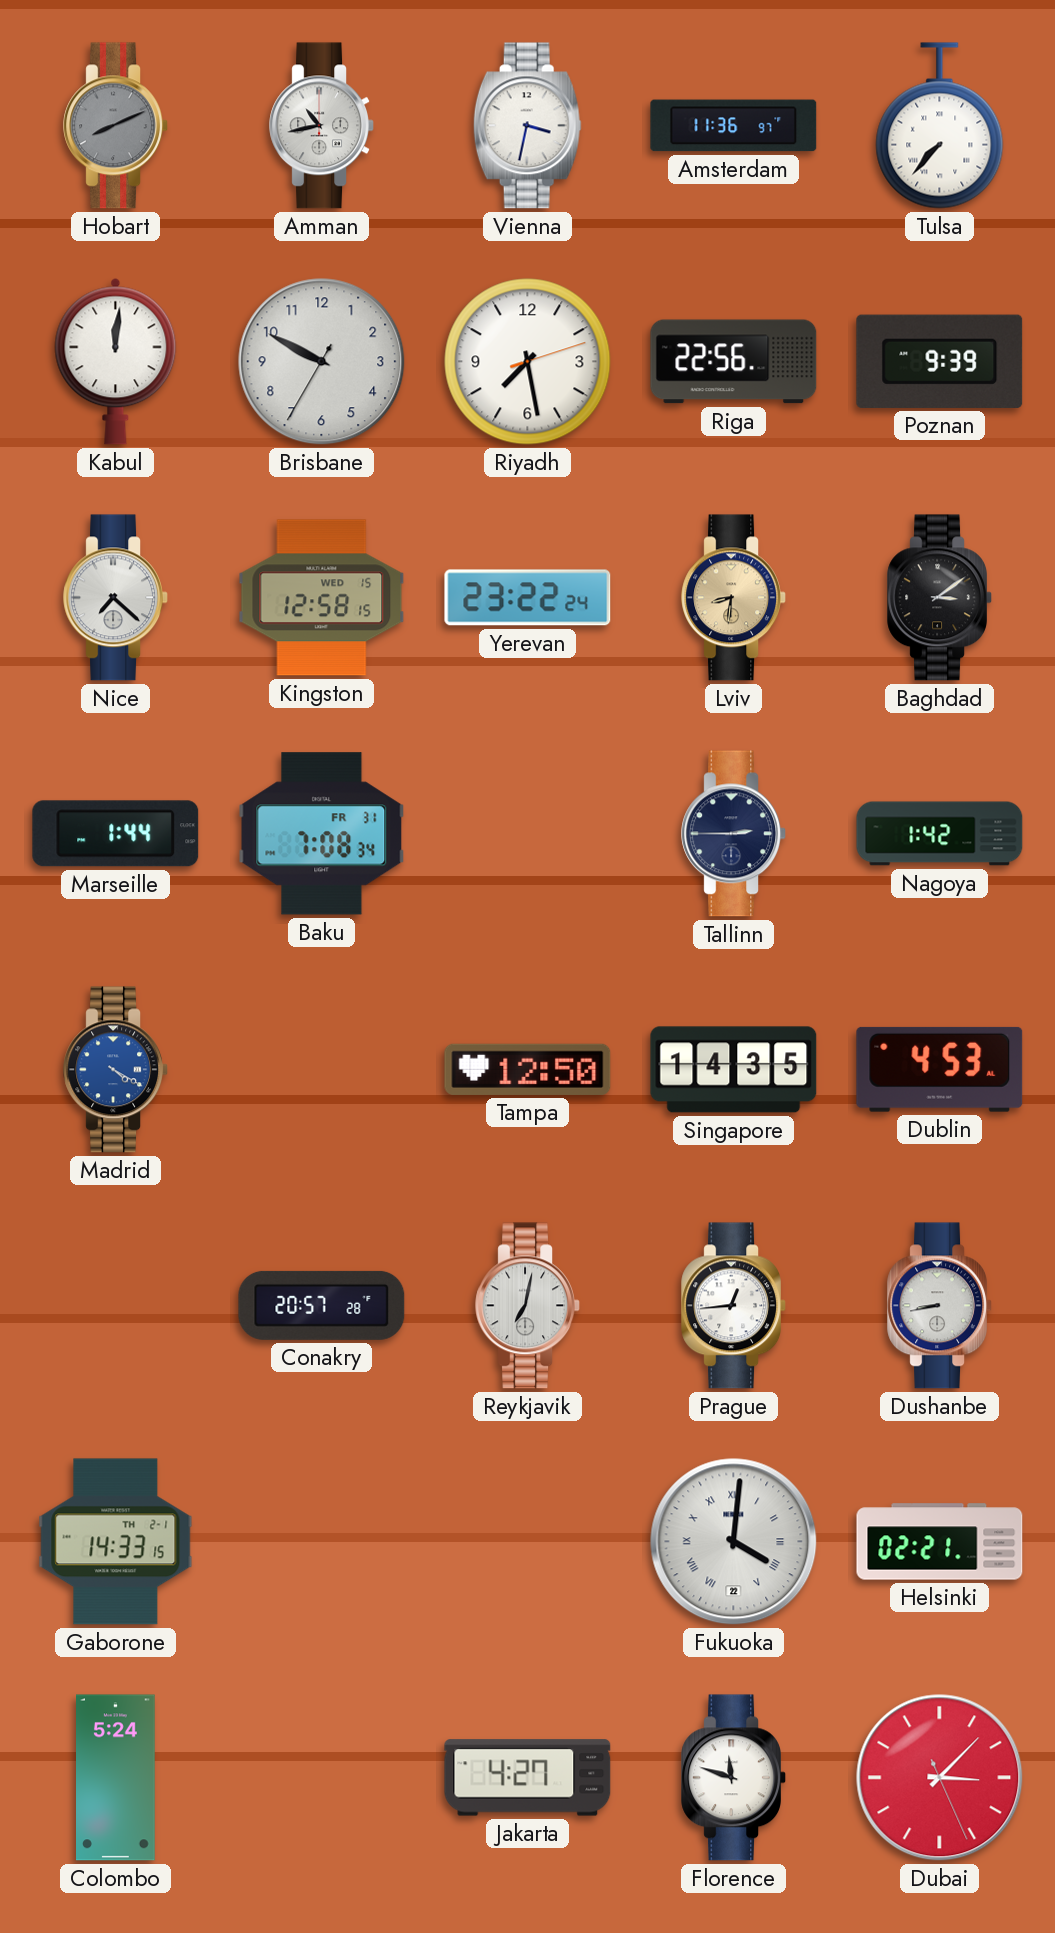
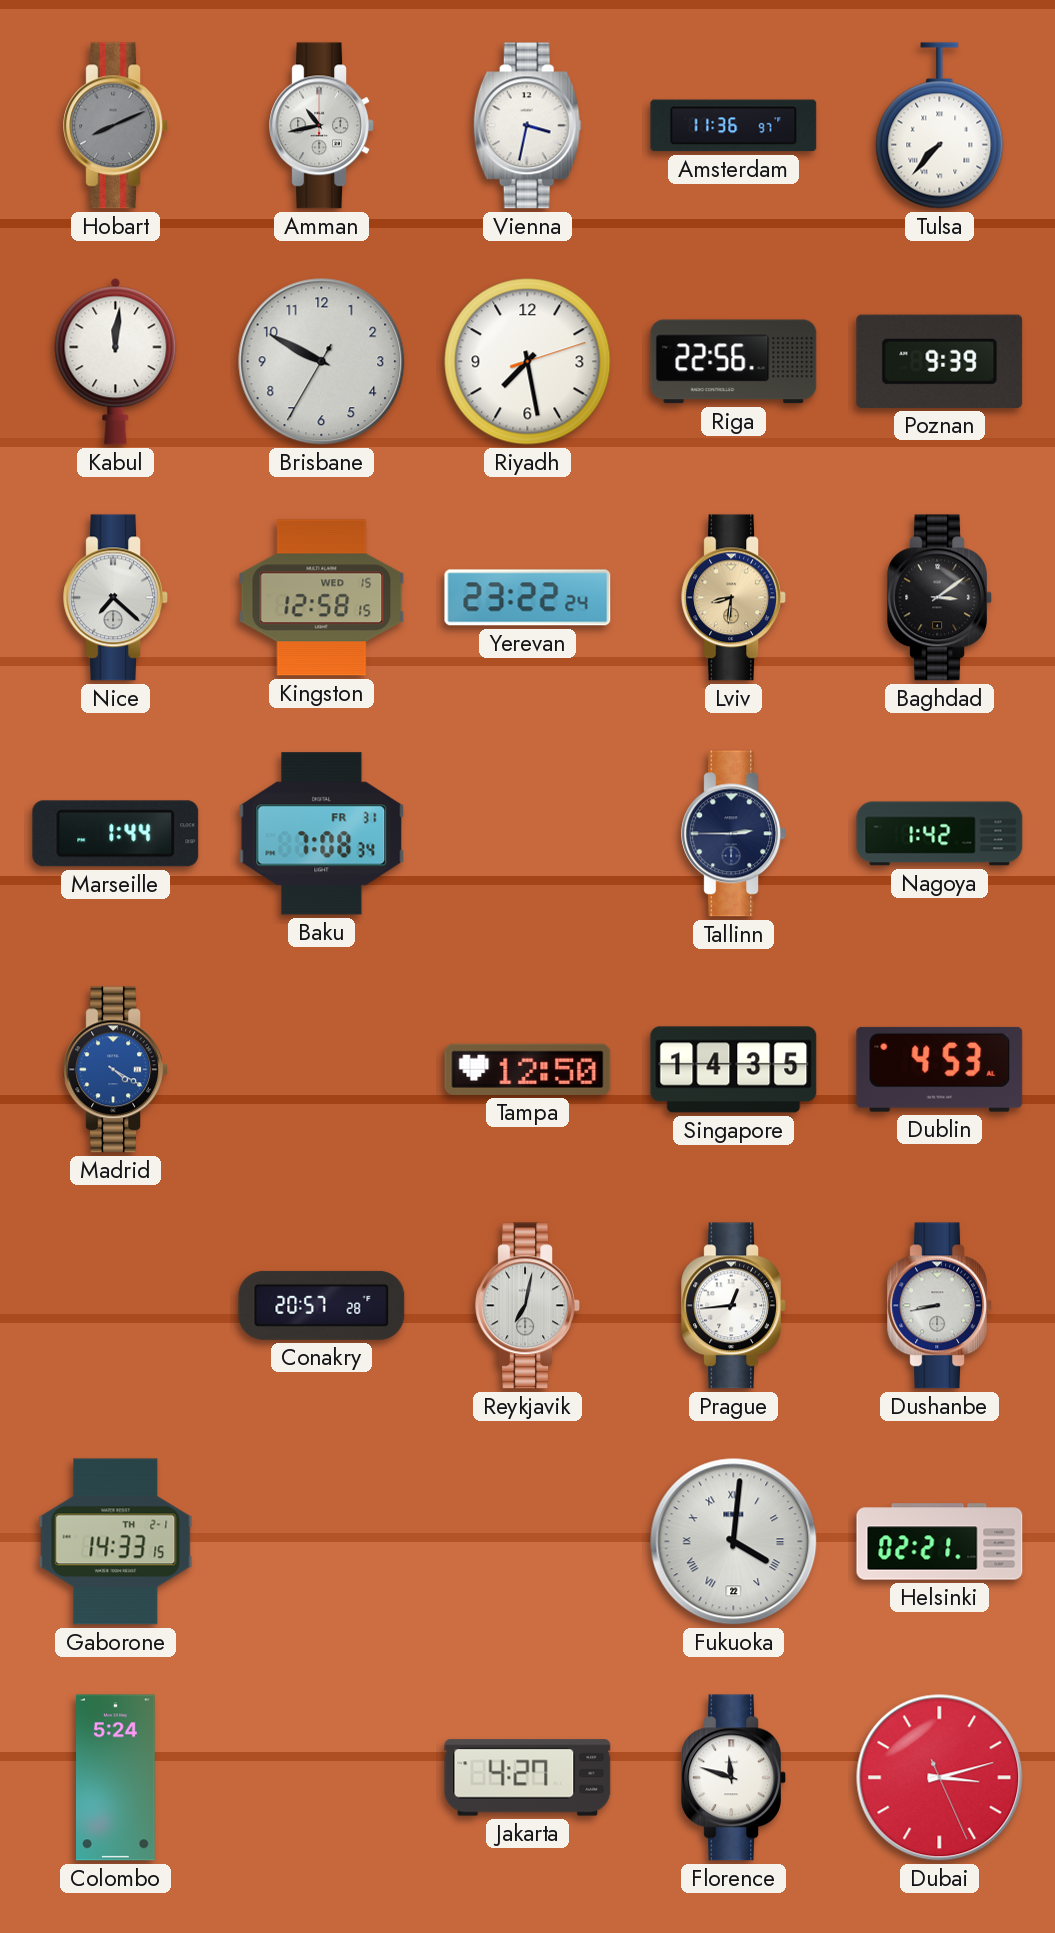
Dubai: 3:07 -> 3:12 (940, 1778)
